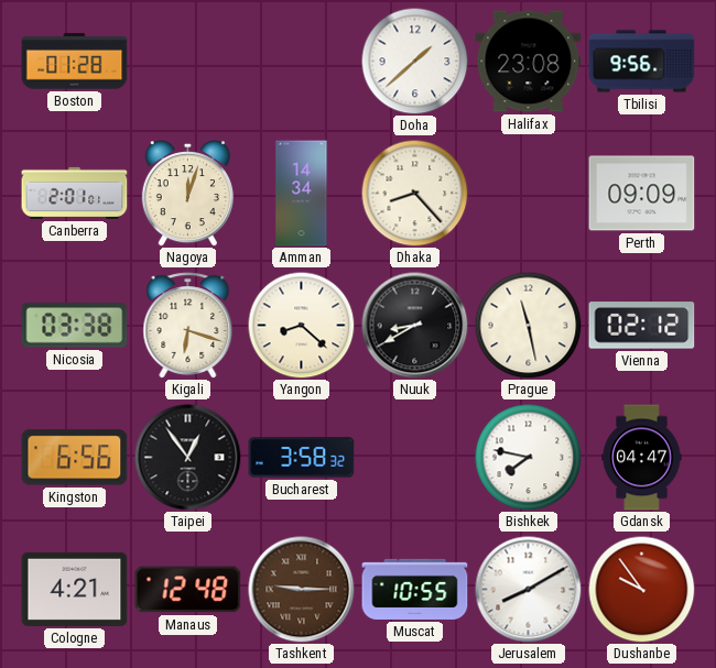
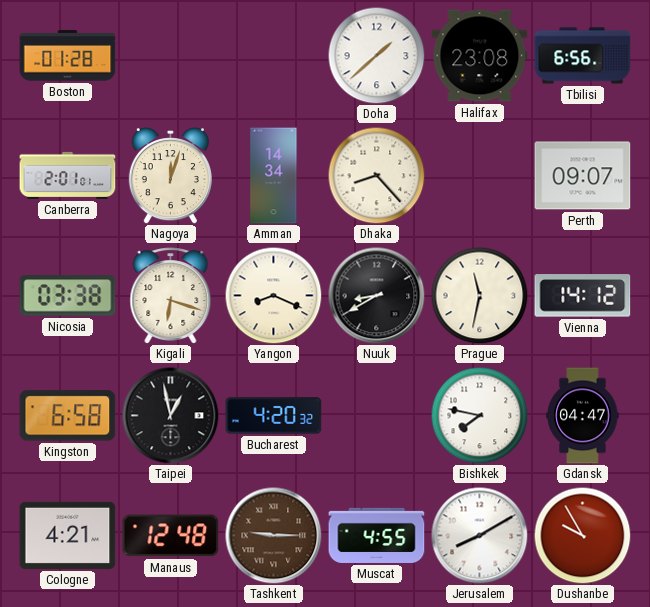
Tbilisi: 9:56 -> 6:56 (583, 56)
Perth: 09:09 -> 09:07 (583, 176)
Yangon: 8:22 -> 8:19 (273, 295)
Prague: 11:28 -> 11:32 (479, 295)
Vienna: 02:12 -> 14:12 (583, 296)
Kingston: 6:56 -> 6:58 (68, 416)
Taipei: 12:54 -> 12:58 (171, 416)
Bucharest: 3:58 -> 4:20 (274, 416)
Muscat: 10:55 -> 4:55 (377, 535)
Dushanbe: 9:54 -> 9:55 (582, 535)
